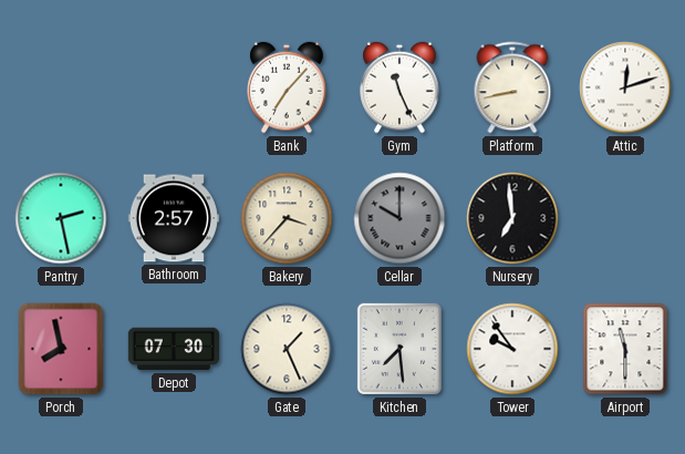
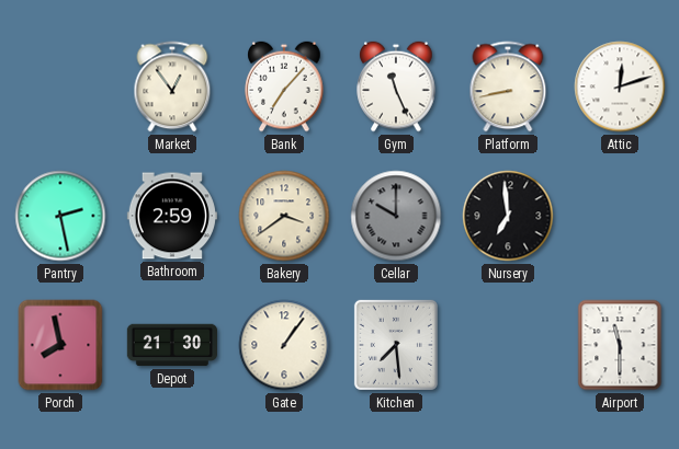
Market: none -> 12:54 (172, 87)
Bathroom: 2:57 -> 2:59 (172, 216)
Bakery: 3:37 -> 3:39 (284, 216)
Depot: 07:30 -> 21:30 (172, 345)
Gate: 1:26 -> 1:06 (284, 345)
Tower: 9:54 -> none (512, 349)
